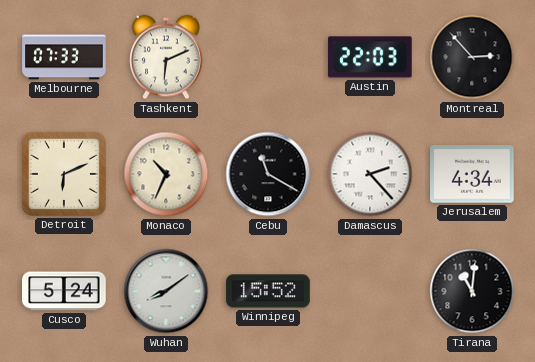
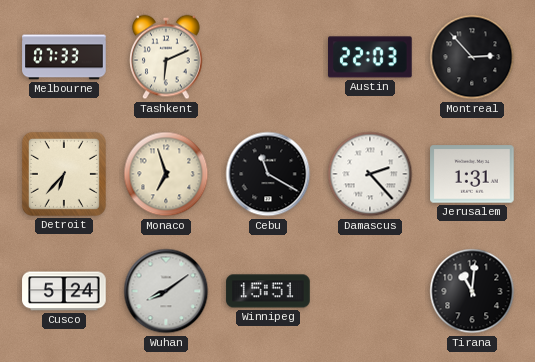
Detroit: 6:11 -> 6:37 (64, 174)
Monaco: 10:34 -> 6:57 (166, 174)
Jerusalem: 4:34 -> 1:31 (472, 174)
Winnipeg: 15:52 -> 15:51 (268, 291)
